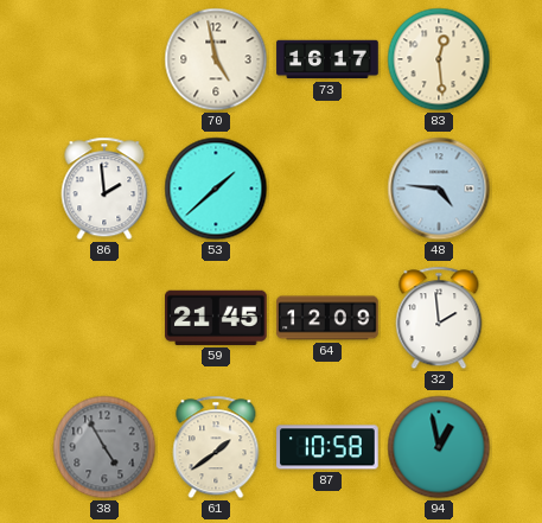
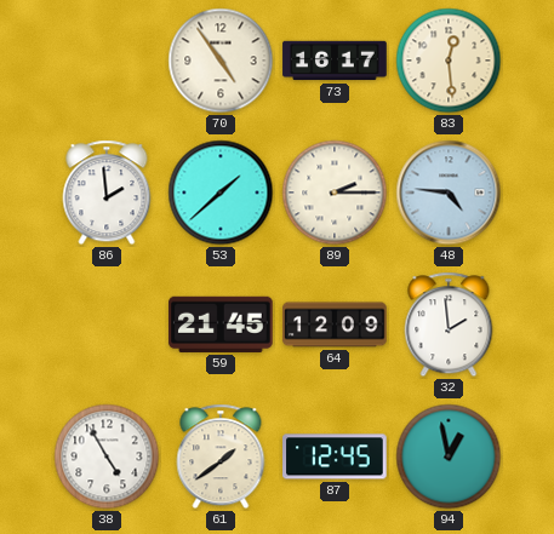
70: 4:58 -> 4:54 (221, 61)
89: none -> 2:15 (335, 193)
38 dial: grey -> white (107, 457)
87: 10:58 -> 12:45 (335, 457)
